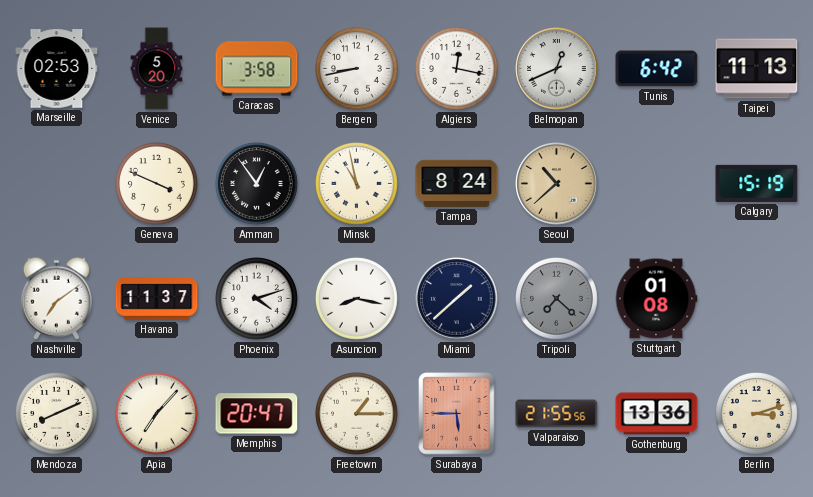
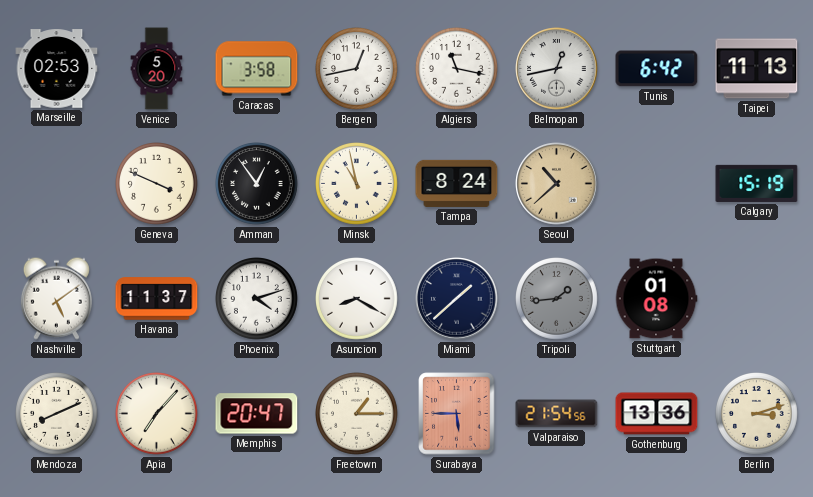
Bergen: 8:43 -> 12:43 (357, 69)
Algiers: 12:17 -> 11:17 (457, 69)
Belmopan: 12:41 -> 12:43 (557, 69)
Nashville: 7:09 -> 5:09 (56, 298)
Asuncion: 8:17 -> 8:20 (357, 299)
Tripoli: 7:22 -> 1:44 (557, 299)
Valparaiso: 21:55 -> 21:54 (557, 414)
